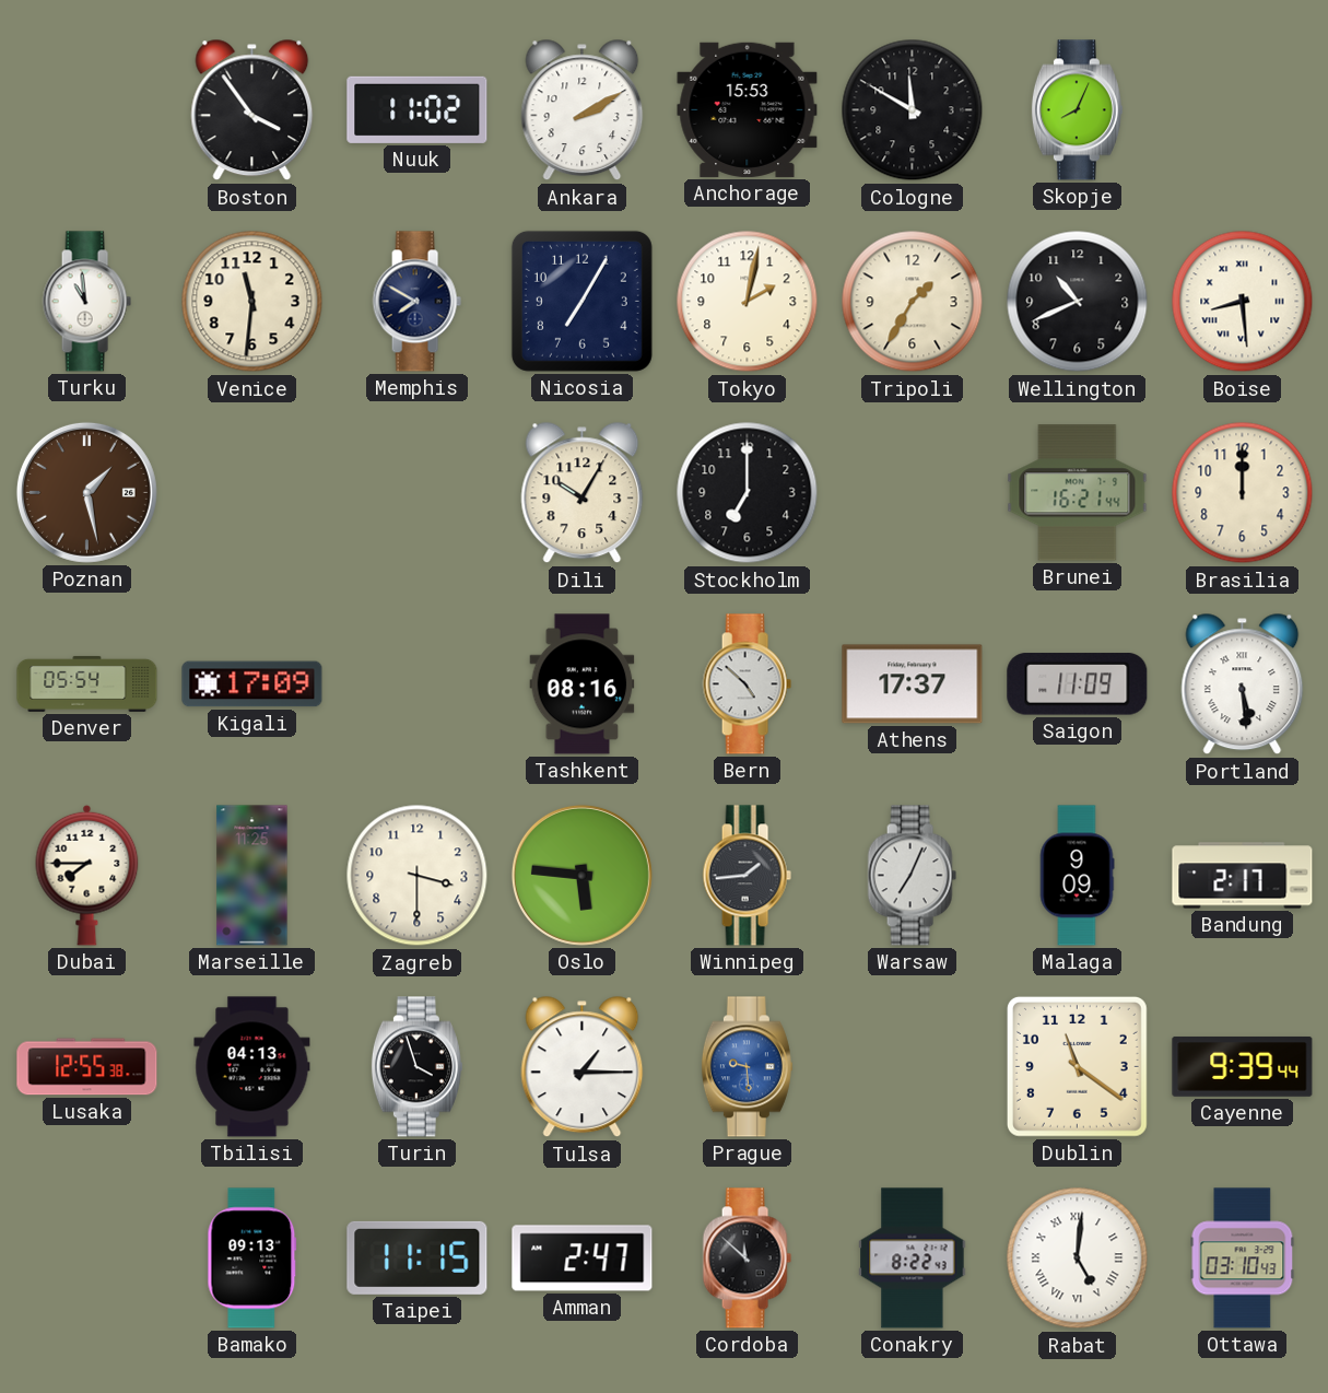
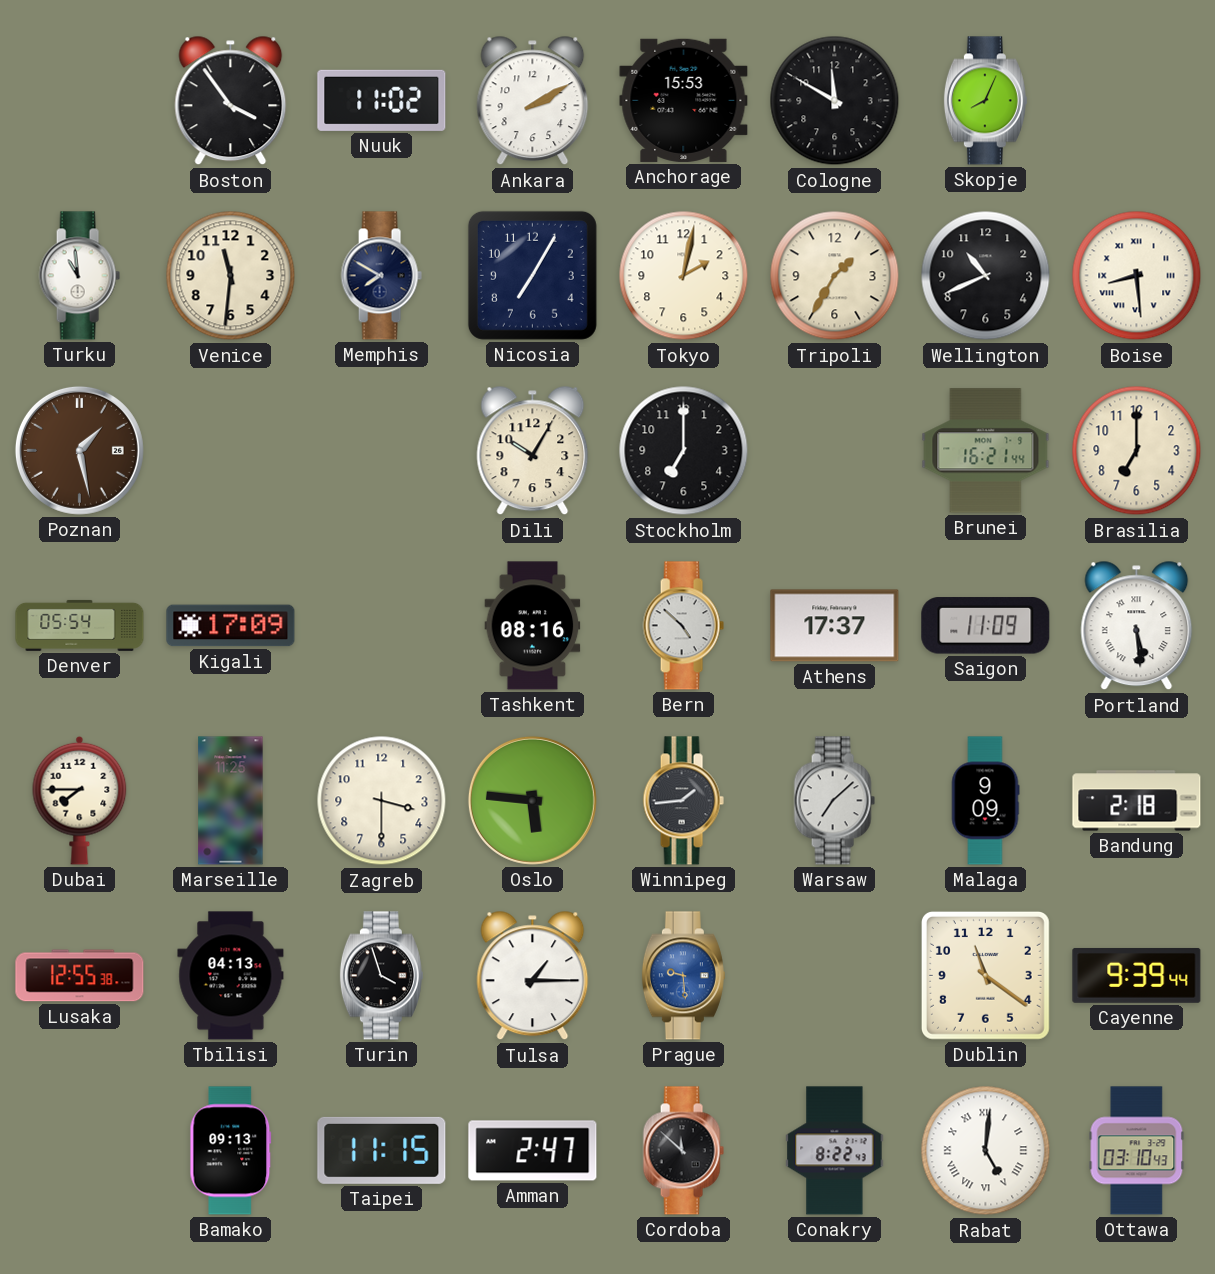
Brasilia: 12:00 -> 7:00 (1137, 451)
Warsaw: 7:04 -> 7:08 (834, 801)
Bandung: 2:17 -> 2:18 (1137, 801)
